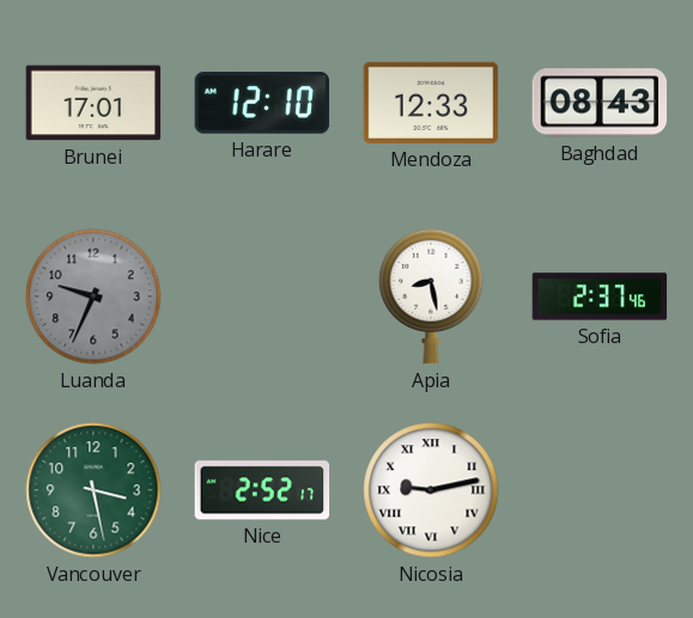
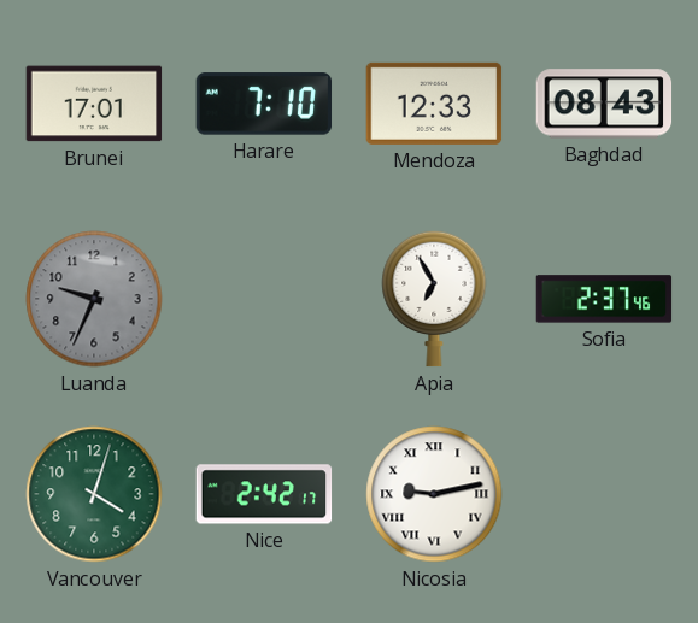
Harare: 12:10 -> 7:10 (264, 104)
Apia: 8:28 -> 6:55 (434, 299)
Vancouver: 3:28 -> 4:03 (94, 494)
Nice: 2:52 -> 2:42 (264, 494)
